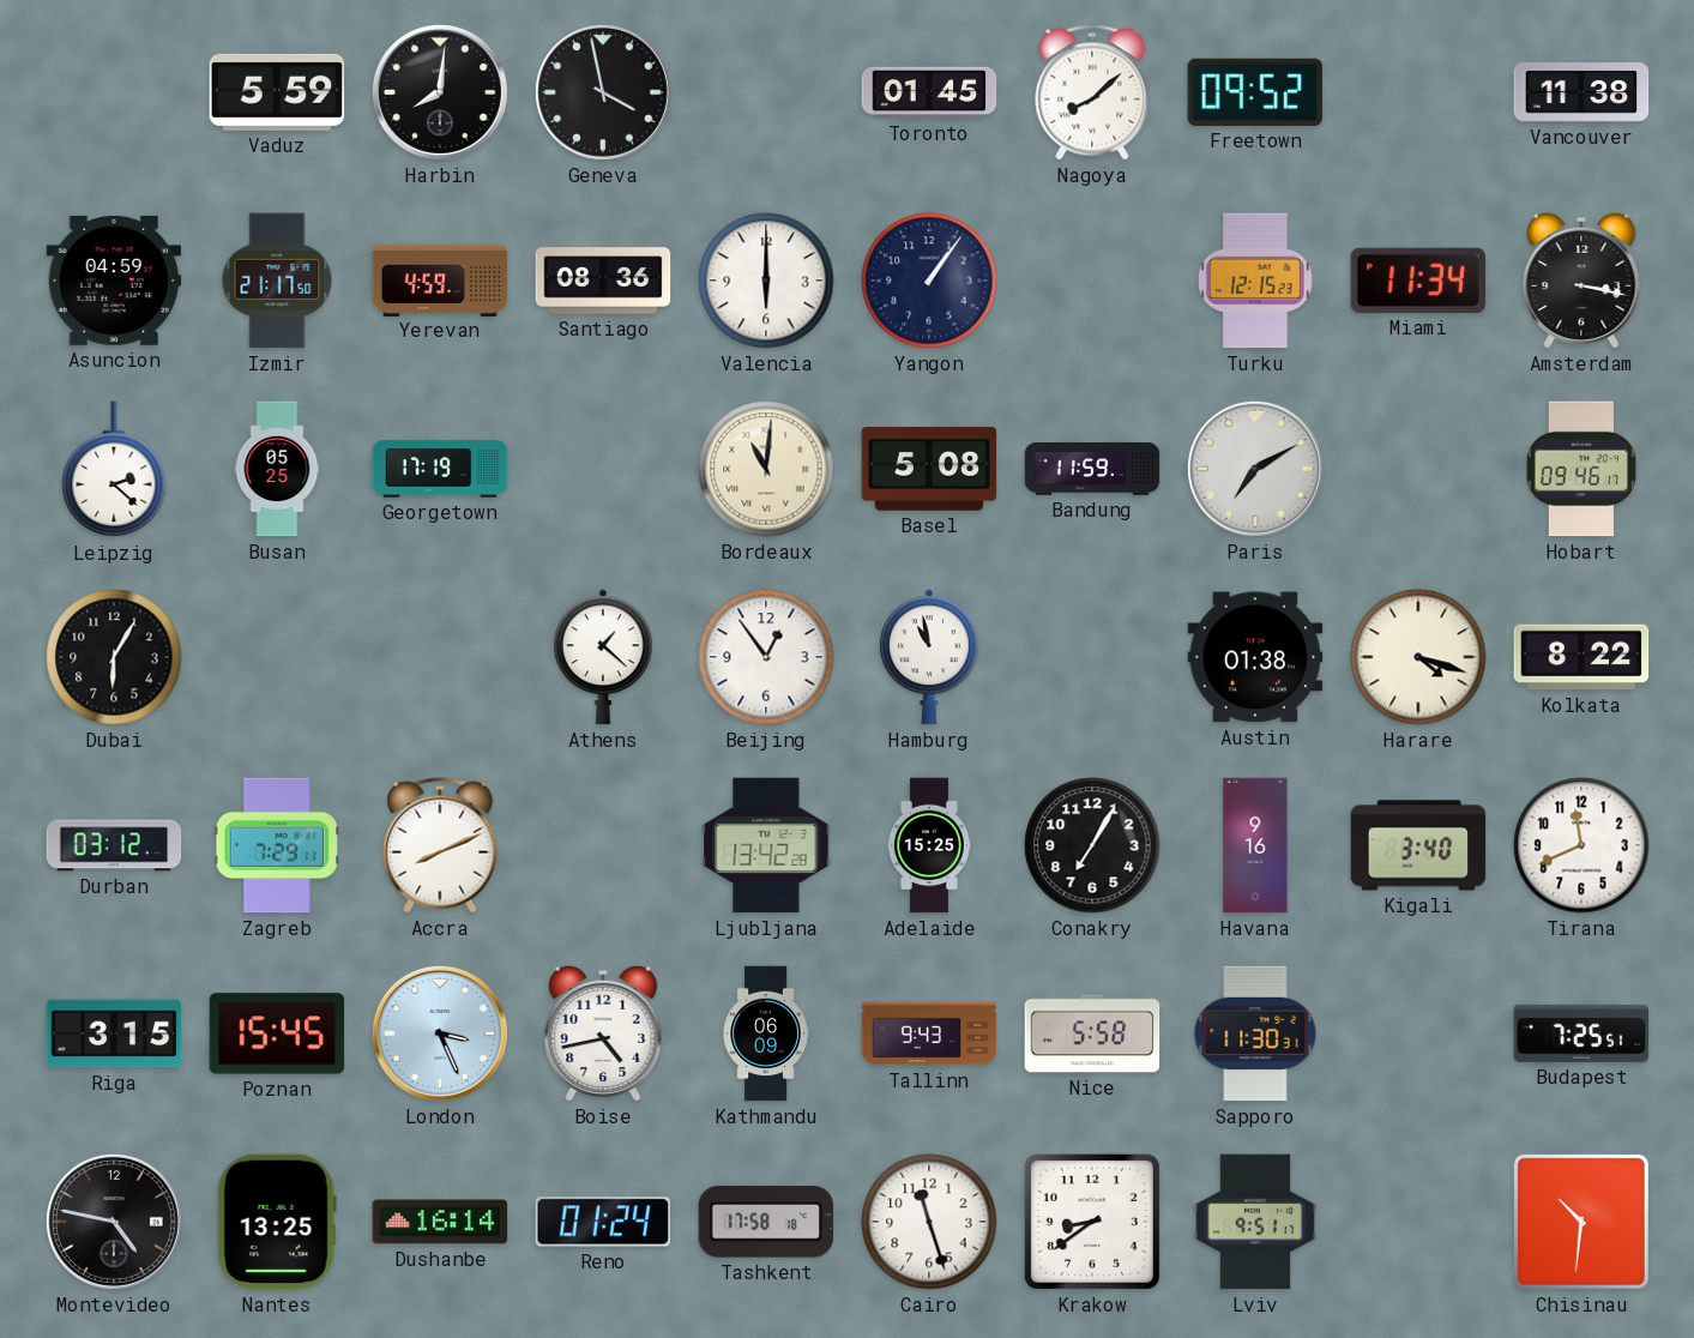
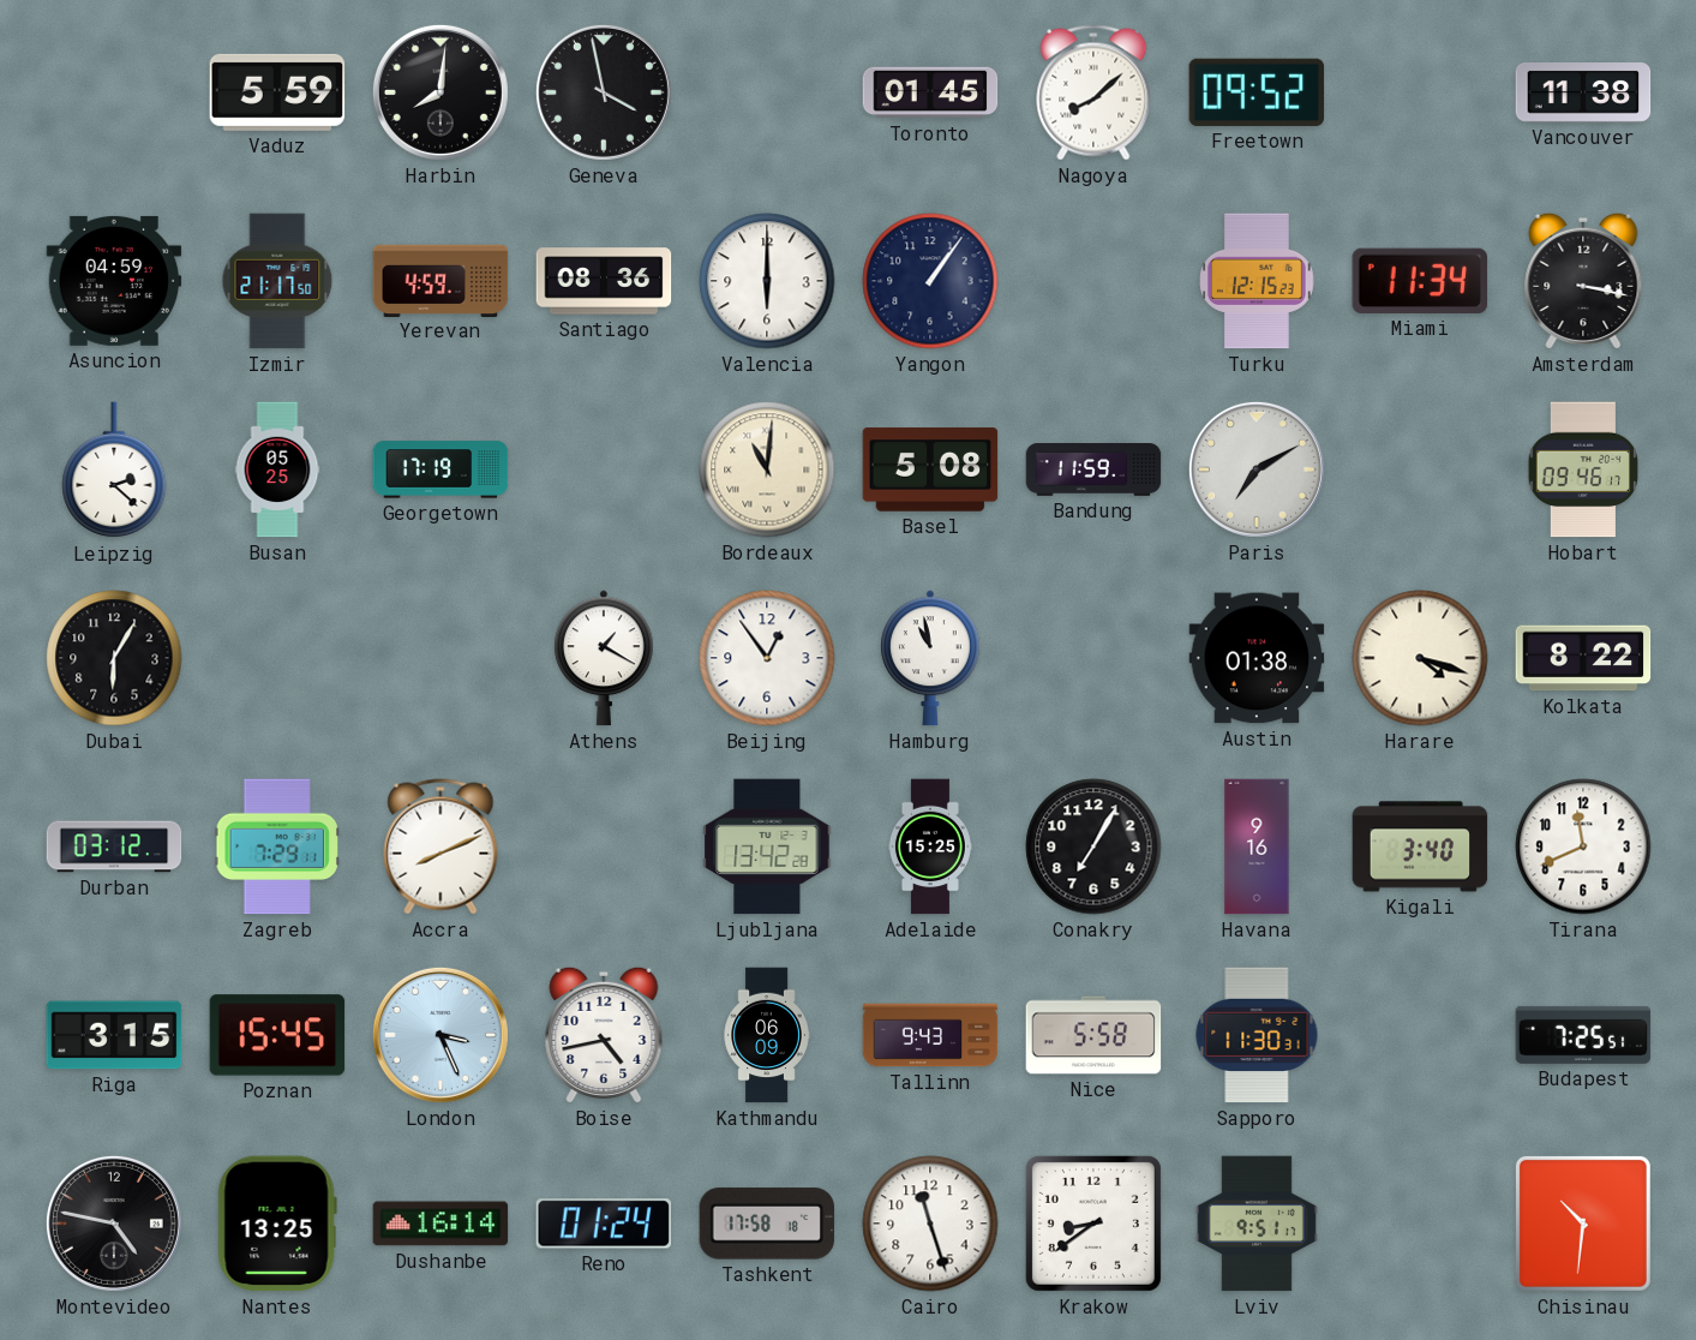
Athens: 1:22 -> 1:20 (605, 658)
